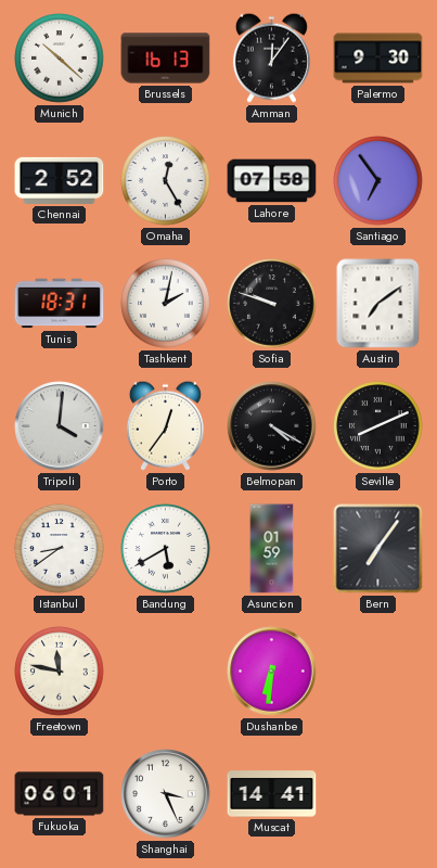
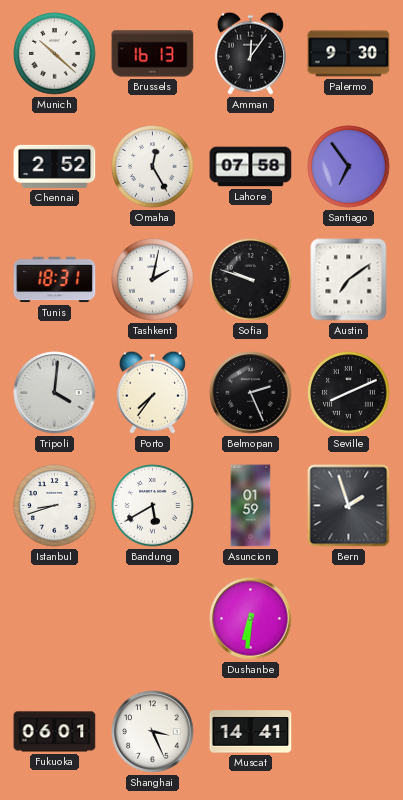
Porto: 12:36 -> 7:36 (152, 392)
Belmopan: 4:20 -> 2:26 (251, 393)
Istanbul: 8:39 -> 8:42 (55, 506)
Bern: 7:06 -> 1:57 (349, 506)
Freetown: 11:47 -> none (60, 672)
